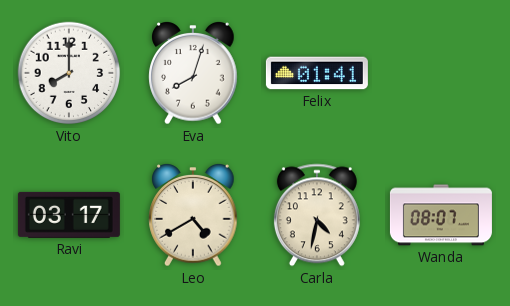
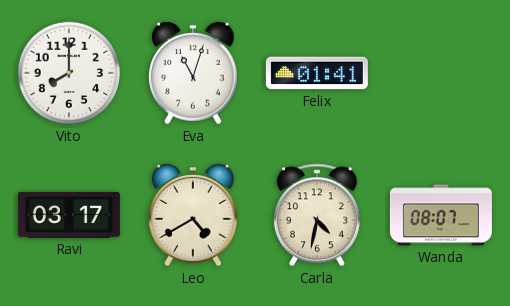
Eva: 8:03 -> 11:03 (193, 74)
